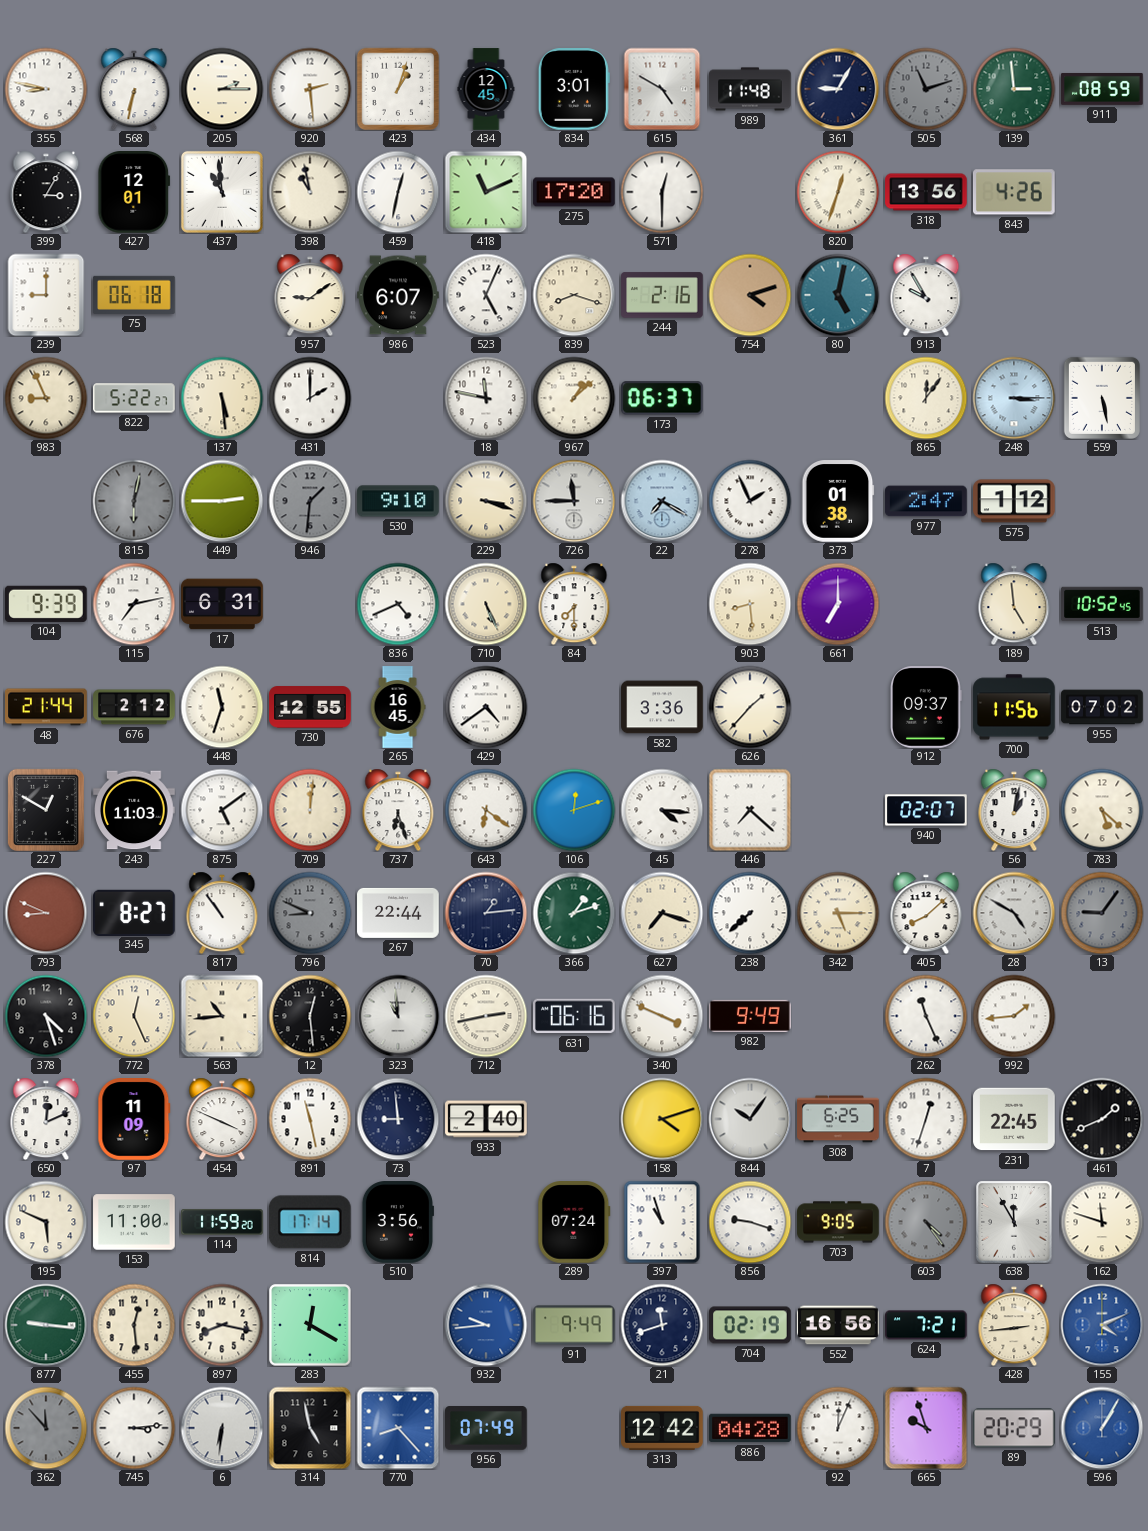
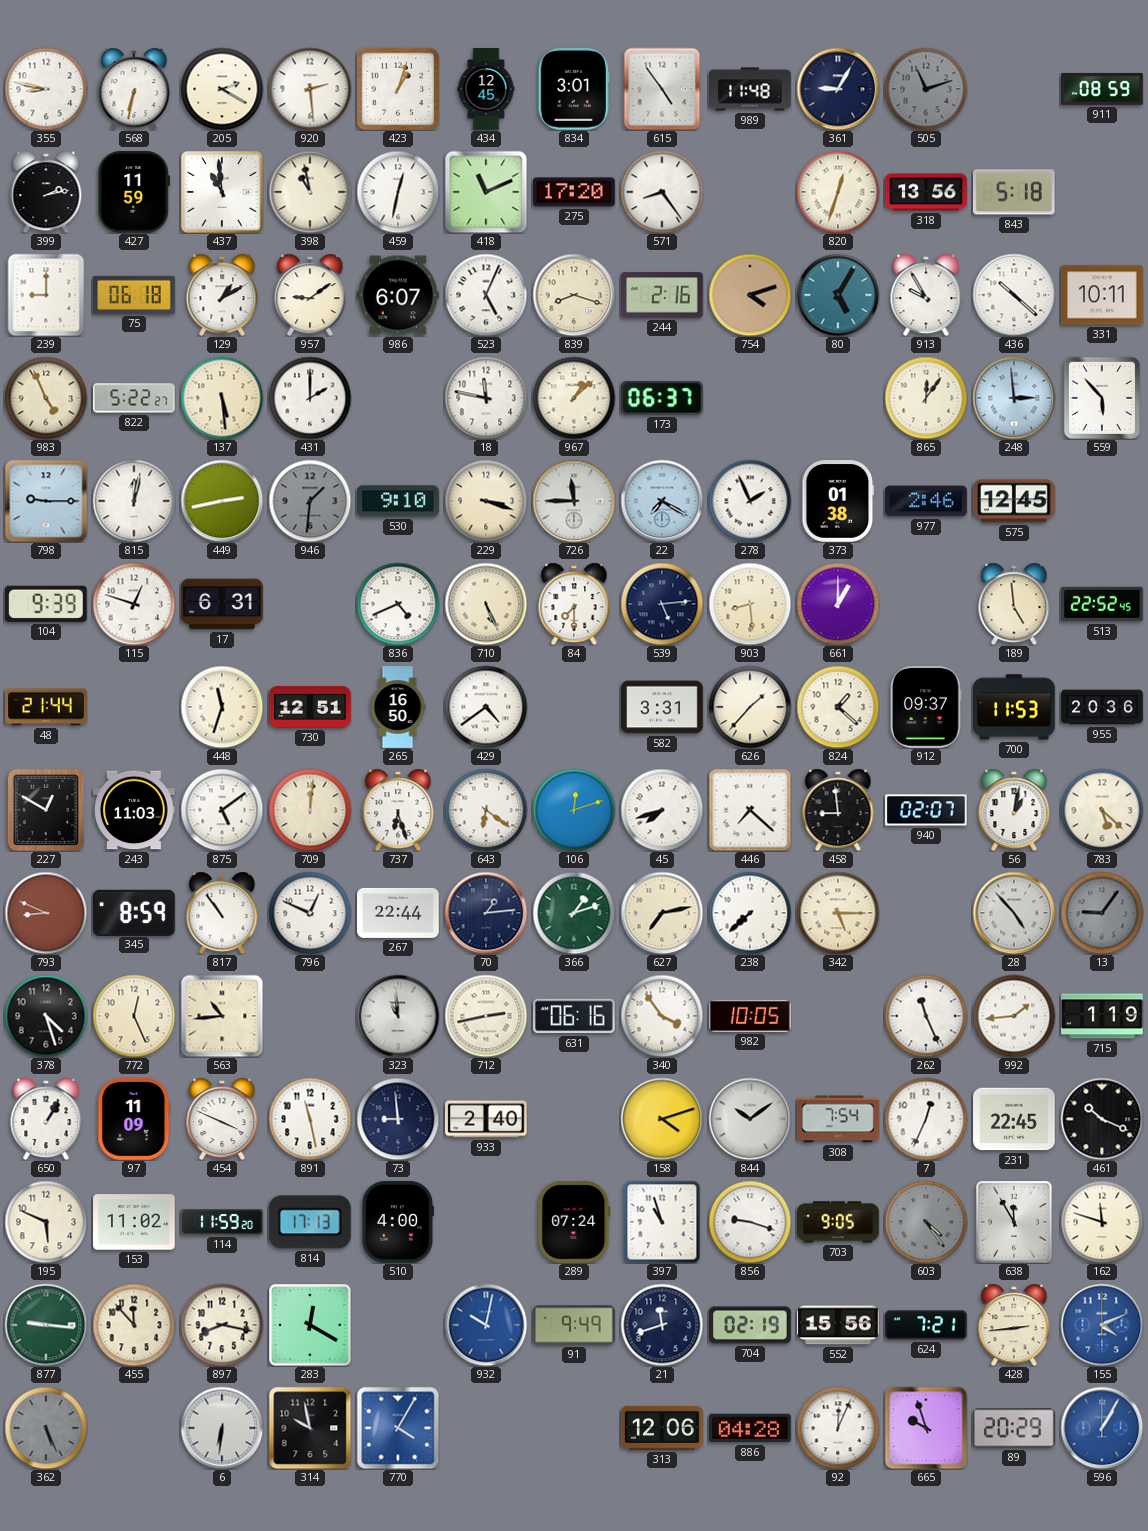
205: 2:15 -> 2:20 (222, 89)
615: 4:50 -> 4:54 (662, 89)
139: 2:59 -> none (1014, 89)
399: 3:05 -> 2:13 (46, 192)
427: 12:01 -> 11:59 (134, 193)
571: 12:30 -> 8:24 (662, 192)
843: 4:26 -> 5:18 (1015, 192)
129: none -> 1:10 (222, 295)
80: 5:02 -> 5:05 (838, 295)
436: none -> 10:22 (1014, 295)
331: none -> 10:11 (1102, 295)
983: 8:56 -> 4:56 (46, 398)
248: 3:15 -> 2:59 (1014, 398)
559: 5:28 -> 5:53 (1102, 398)
798: none -> 9:15 (46, 501)
815: 6:02 -> 12:02 (134, 501)
815 dial: grey -> white (134, 501)
449: 2:45 -> 2:43 (222, 501)
977: 2:47 -> 2:46 (926, 501)
575: 1:12 -> 12:45 (1015, 501)
115: 7:13 -> 12:48 (134, 604)
539: none -> 5:14 (662, 604)
661: 7:00 -> 1:00 (838, 604)
513: 10:52 -> 22:52 (1102, 604)
676: 2:12 -> none (134, 707)
730: 12:55 -> 12:51 (310, 707)
265: 16:45 -> 16:50 (398, 707)
582: 3:36 -> 3:31 (662, 707)
824: none -> 1:22 (838, 707)
700: 11:56 -> 11:53 (1015, 707)
955: 07:02 -> 20:36 (1102, 707)
45: 4:16 -> 7:42 (662, 810)
458: none -> 8:59 (838, 810)
345: 8:27 -> 8:59 (135, 912)
796: 8:49 -> 12:49 (310, 913)
796 dial: grey -> white (310, 913)
627: 7:18 -> 7:13 (662, 913)
405: 8:08 -> none (926, 913)
28: 4:50 -> 4:53 (1014, 913)
12: 12:29 -> none (310, 1016)
340: 3:49 -> 3:54 (662, 1016)
982: 9:49 -> 10:05 (750, 1016)
715: none -> 1:19 (1102, 1016)
650: 12:11 -> 1:05 (46, 1119)
844: 10:06 -> 10:09 (750, 1119)
308: 6:25 -> 7:54 (838, 1119)
7: 12:33 -> 12:34 (926, 1119)
461: 1:41 -> 10:19 (1102, 1119)
153: 11:00 -> 11:02 (134, 1222)
814: 17:14 -> 17:13 (310, 1222)
510: 3:56 -> 4:00 (397, 1222)
455: 12:29 -> 11:53 (134, 1325)
932: 9:44 -> 10:02 (486, 1325)
552: 16:56 -> 15:56 (838, 1325)
362: 11:53 -> 5:26 (46, 1428)
745: 3:14 -> none (134, 1428)
314: 4:58 -> 9:58 (310, 1428)
770: 8:23 -> 4:05 (398, 1428)
956: 07:49 -> none (486, 1429)
313: 12:42 -> 12:06 (662, 1428)
